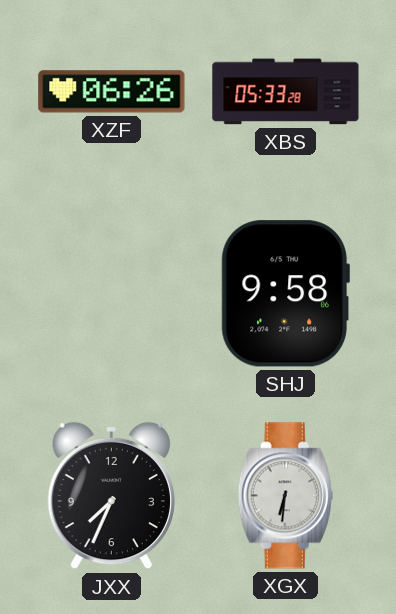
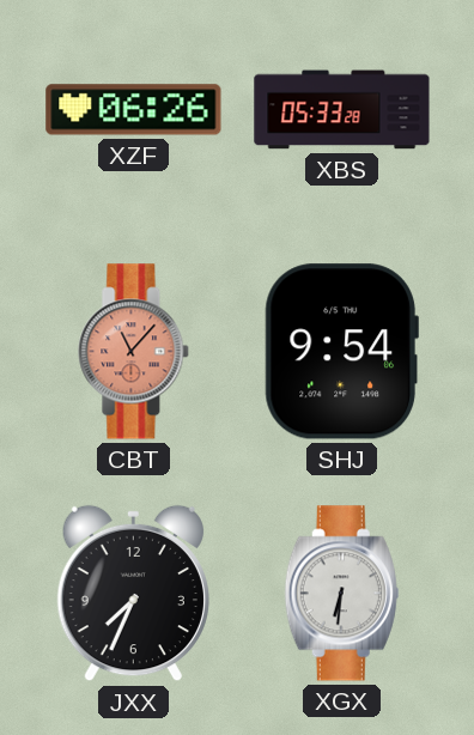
CBT: none -> 11:07 (134, 352)
SHJ: 9:58 -> 9:54 (341, 352)
